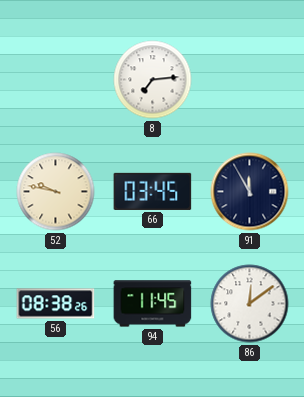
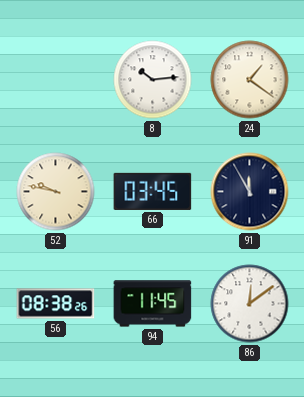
8: 7:14 -> 10:14 (153, 80)
24: none -> 1:21 (250, 80)
